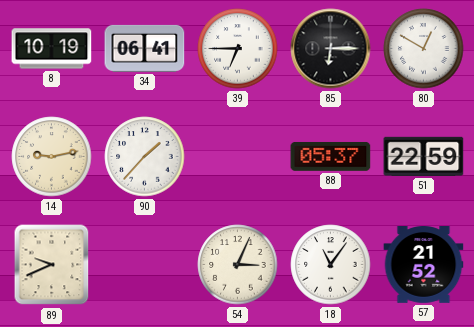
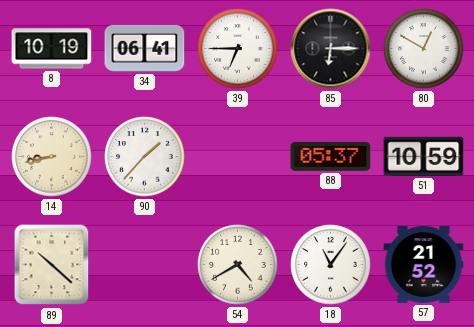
14: 9:13 -> 8:43 (52, 157)
51: 22:59 -> 10:59 (424, 156)
89: 9:41 -> 10:22 (52, 265)
54: 3:04 -> 4:40 (238, 265)
